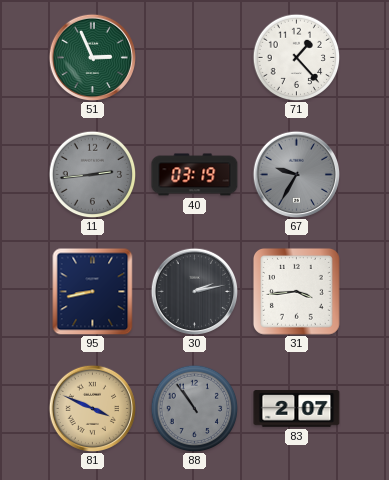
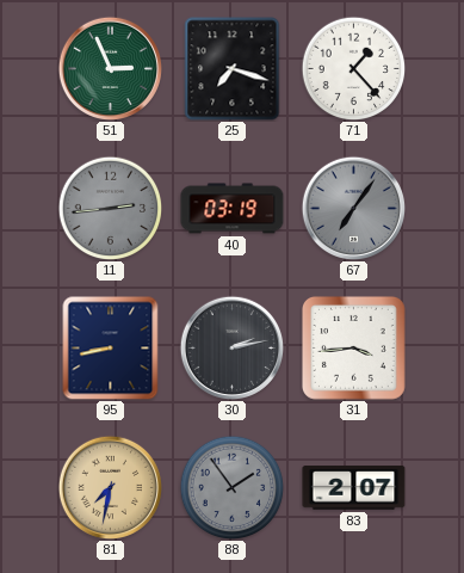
25: none -> 7:18 (233, 69)
67: 9:35 -> 7:06 (353, 208)
81: 3:49 -> 7:32 (110, 487)
88: 10:54 -> 1:54 (231, 487)
